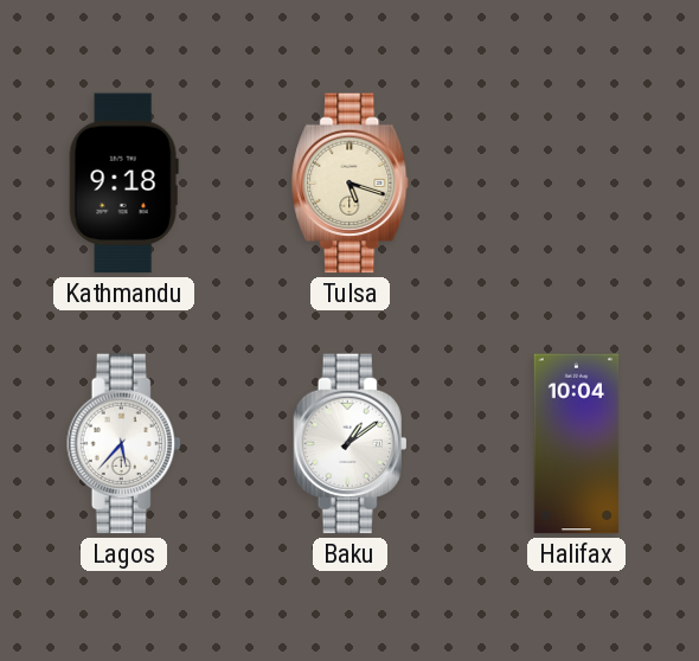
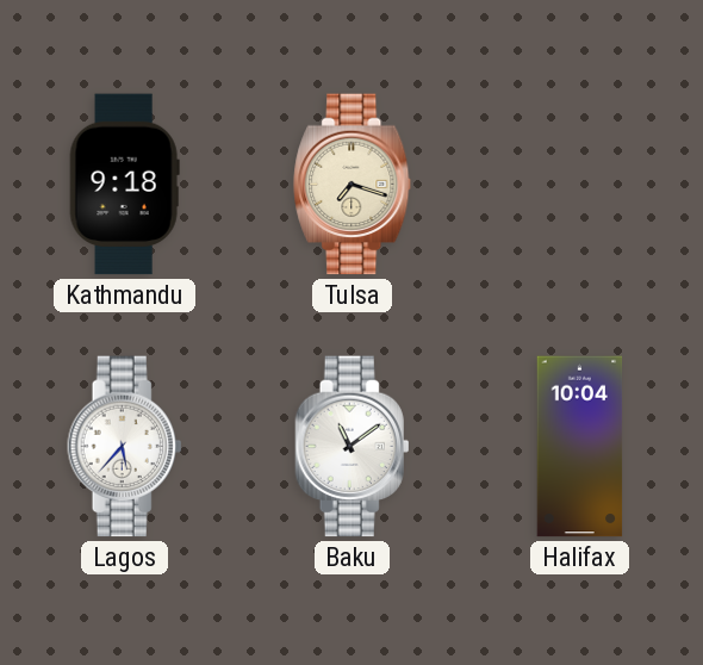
Tulsa: 5:18 -> 7:18 (353, 185)
Baku: 1:09 -> 11:09 (353, 447)
